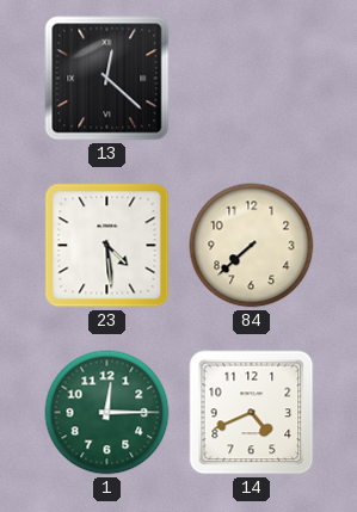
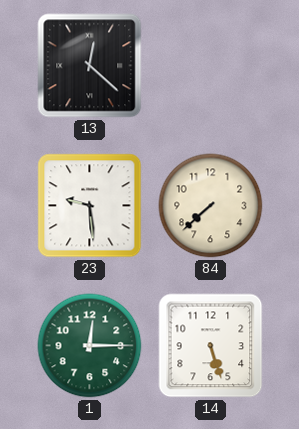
23: 4:29 -> 9:29 (90, 206)
14: 4:41 -> 5:27 (211, 346)
